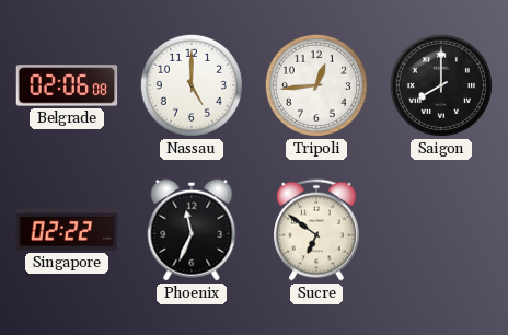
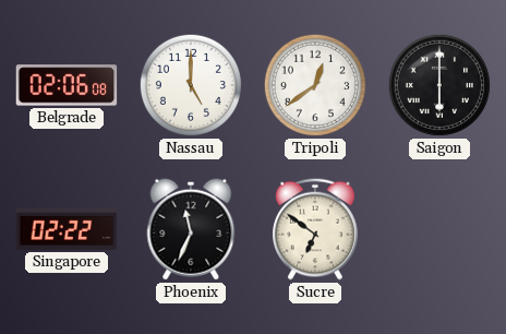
Tripoli: 12:44 -> 12:39 (315, 85)
Saigon: 8:00 -> 6:00 (439, 85)
